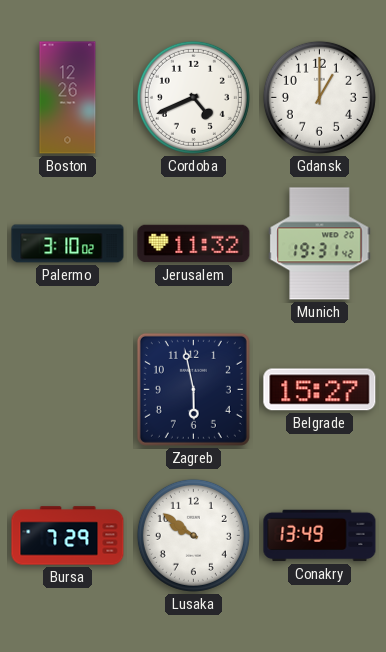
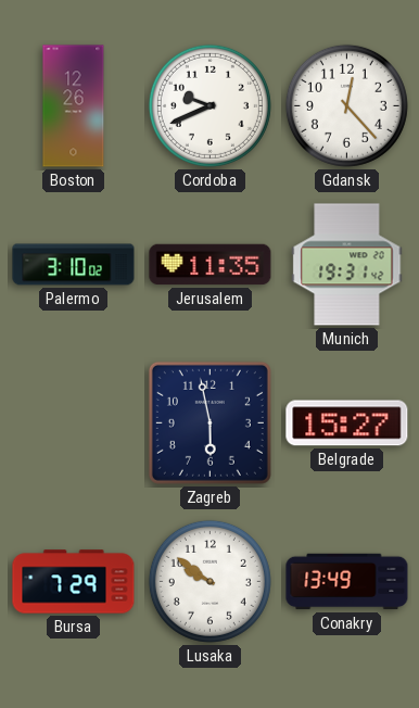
Cordoba: 4:41 -> 9:41 (210, 105)
Gdansk: 1:00 -> 12:23 (346, 105)
Jerusalem: 11:32 -> 11:35 (211, 265)
